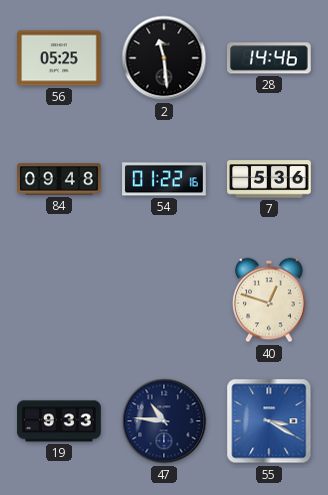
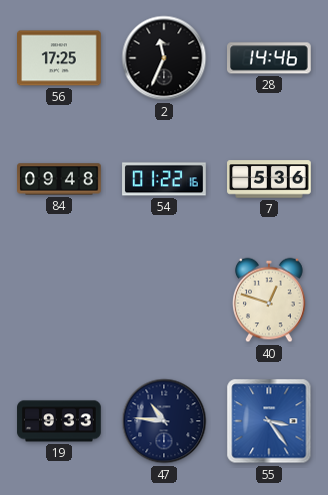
56: 05:25 -> 17:25 (60, 58)
2: 11:29 -> 11:34 (164, 58)
55: 3:20 -> 3:24 (269, 421)
